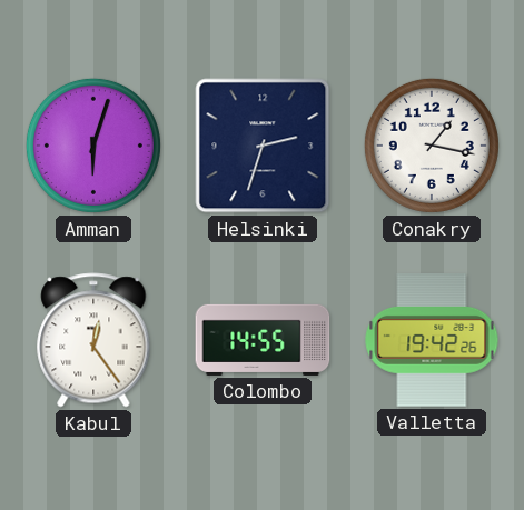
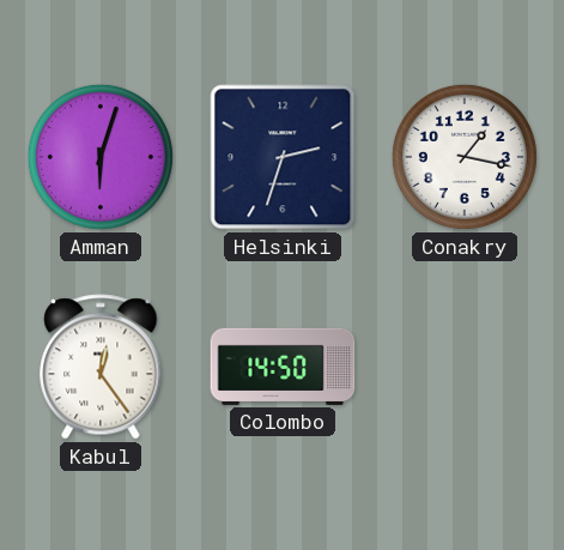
Colombo: 14:55 -> 14:50 (283, 367)
Valletta: 19:42 -> none (432, 340)
